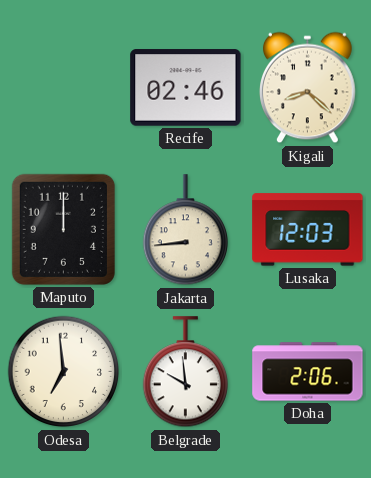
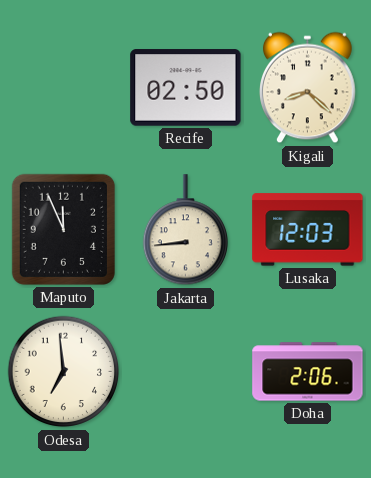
Recife: 02:46 -> 02:50 (186, 88)
Maputo: 12:00 -> 11:56 (63, 229)
Belgrade: 9:59 -> none (185, 372)
